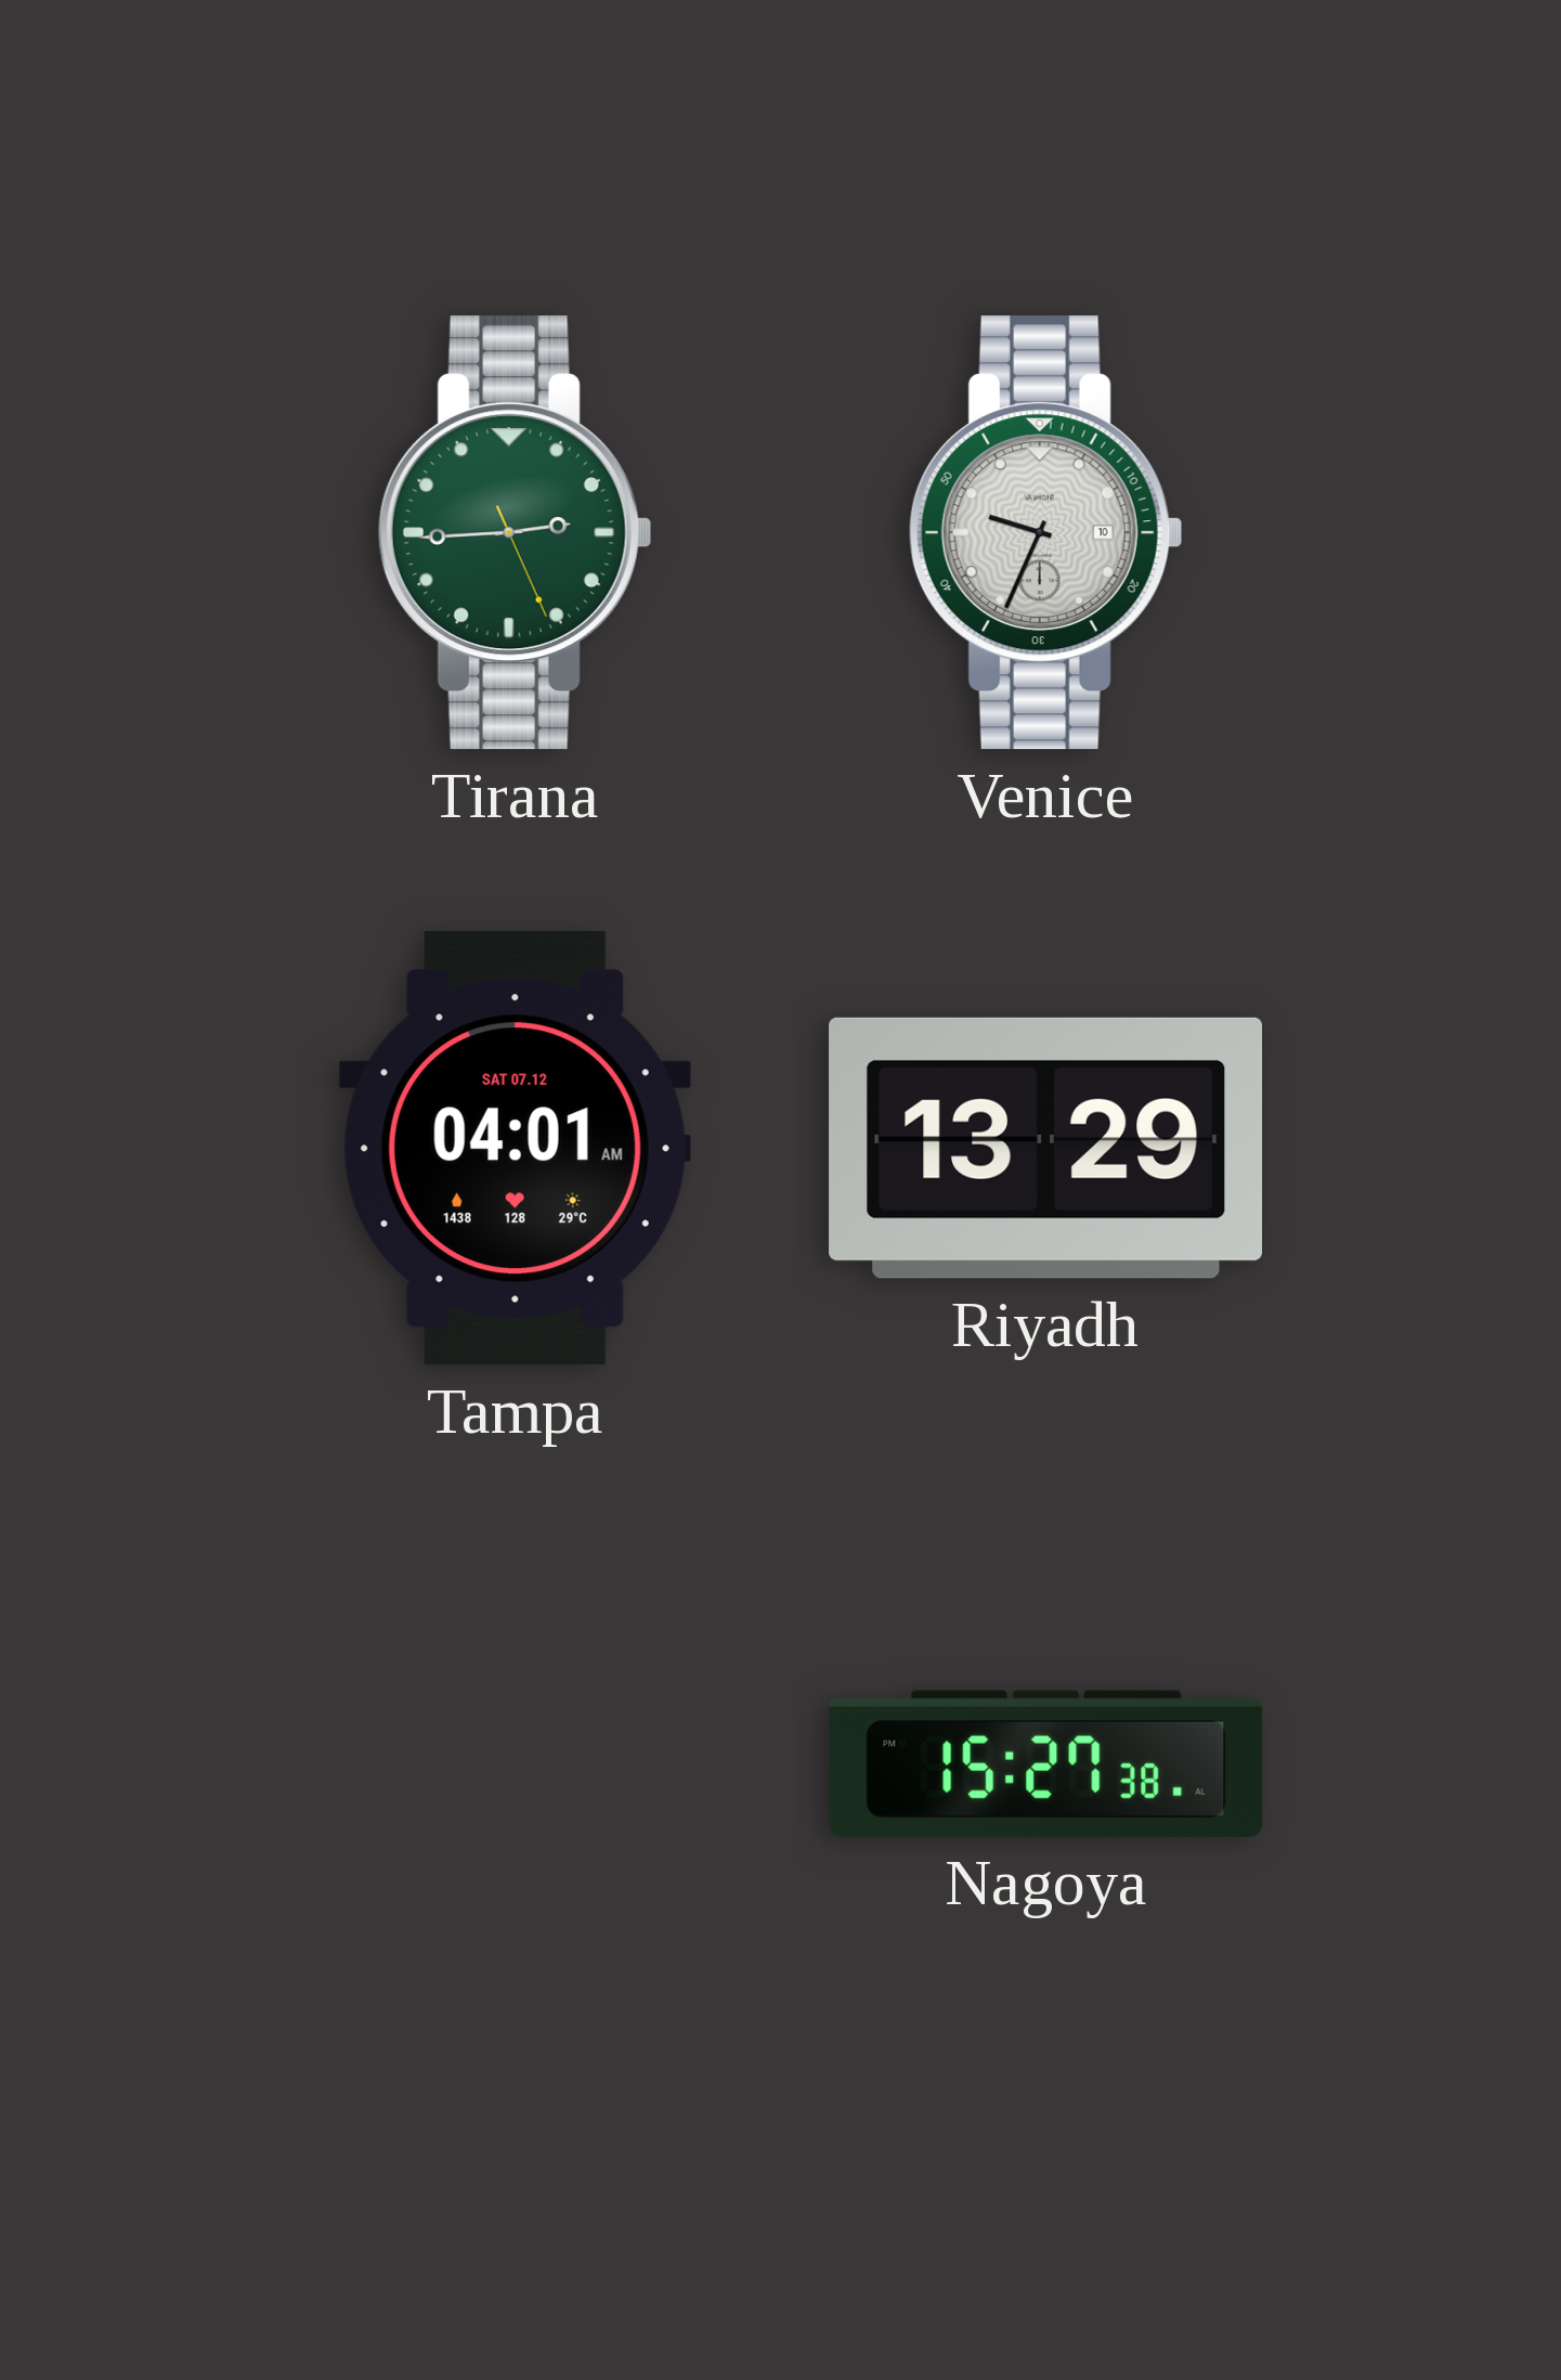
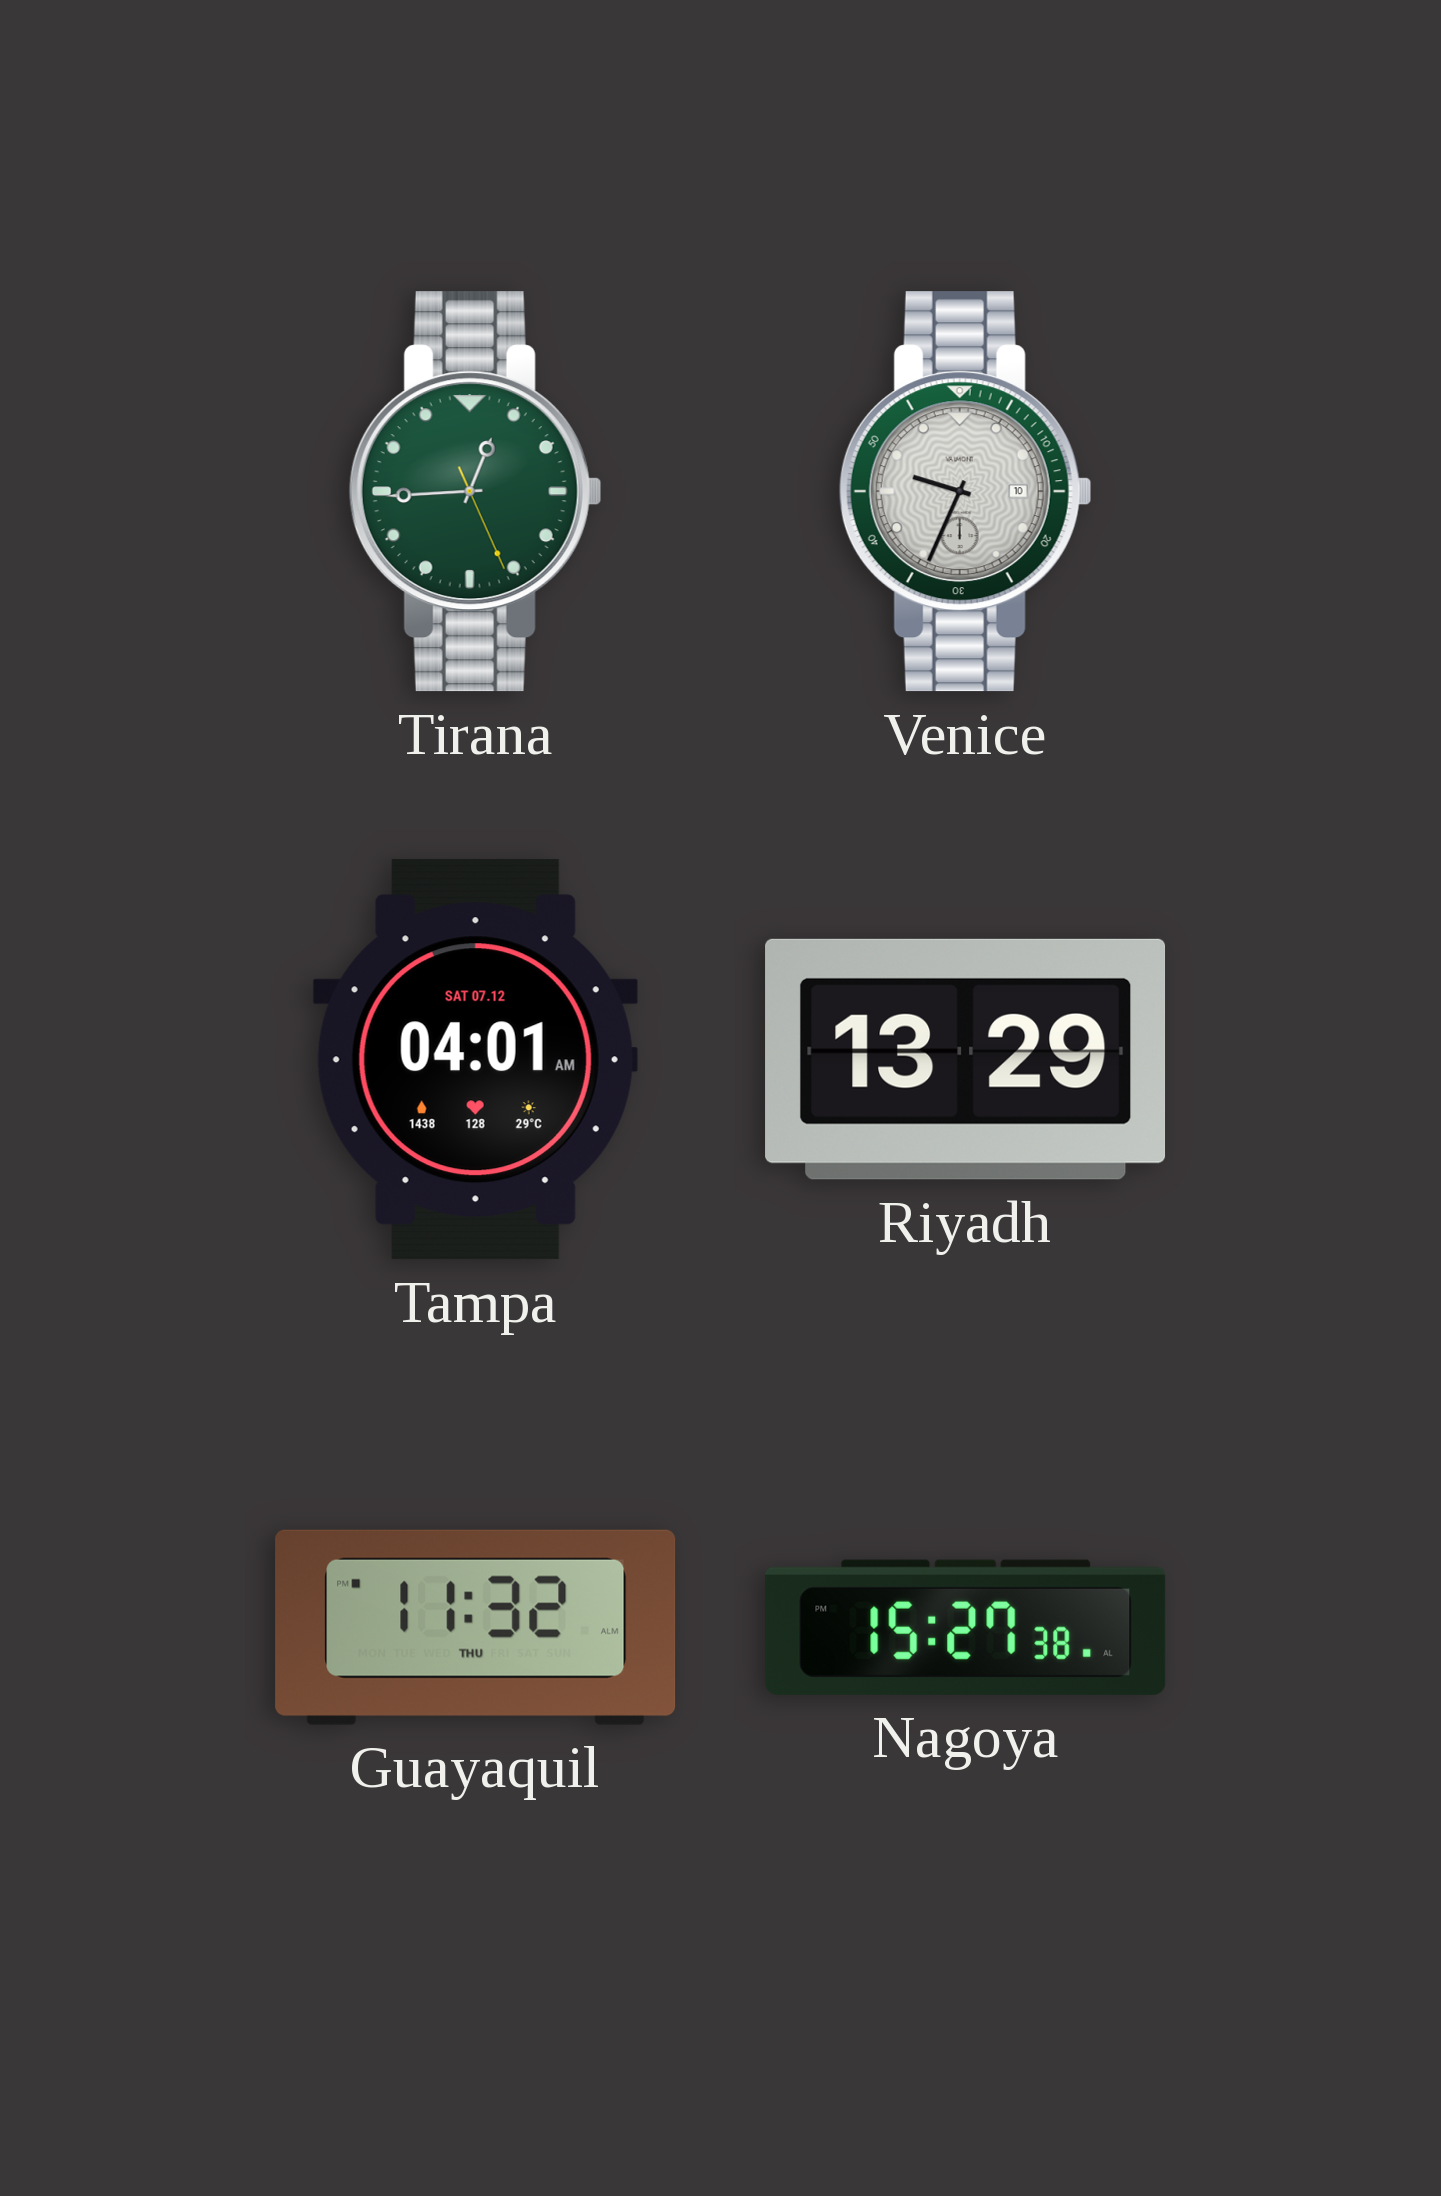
Tirana: 2:44 -> 12:44 (475, 492)
Guayaquil: none -> 11:32 (476, 1627)
